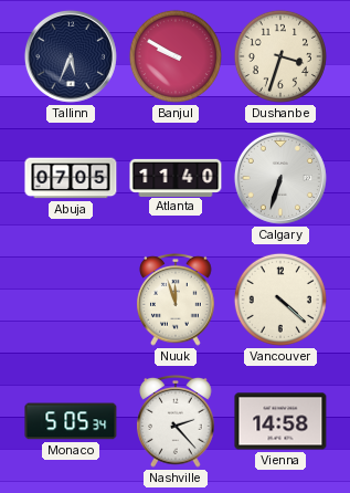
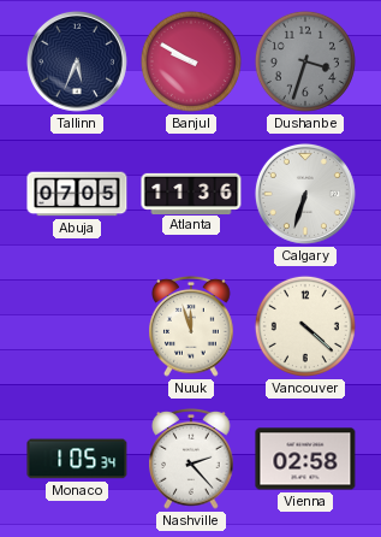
Dushanbe dial: cream -> grey (305, 61)
Atlanta: 11:40 -> 11:36 (191, 193)
Monaco: 5:05 -> 1:05 (77, 459)
Vienna: 14:58 -> 02:58 (305, 459)
